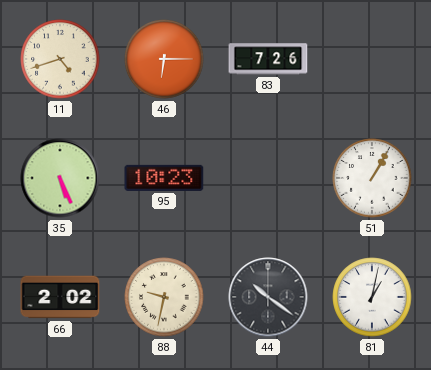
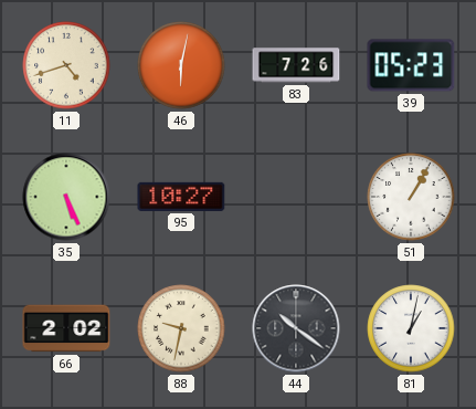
46: 6:15 -> 6:02 (181, 65)
39: none -> 05:23 (411, 65)
95: 10:23 -> 10:27 (181, 197)
